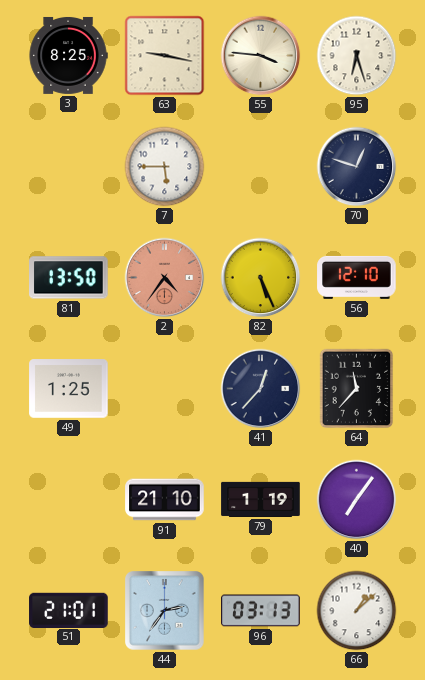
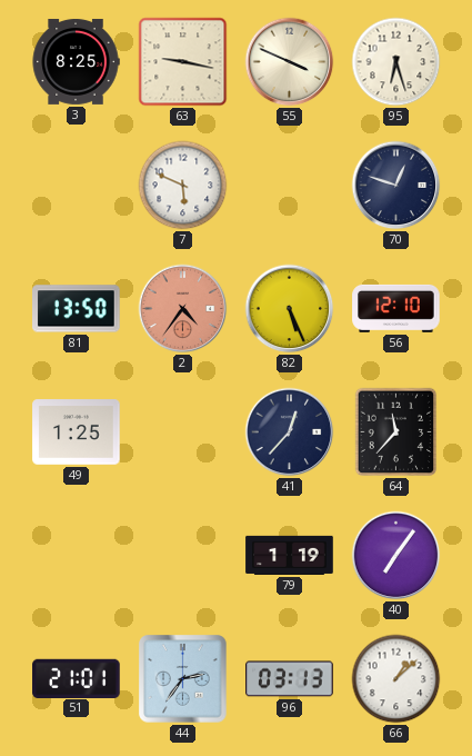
55: 3:46 -> 3:49 (290, 62)
7: 5:45 -> 5:49 (183, 186)
91: 21:10 -> none (165, 500)
